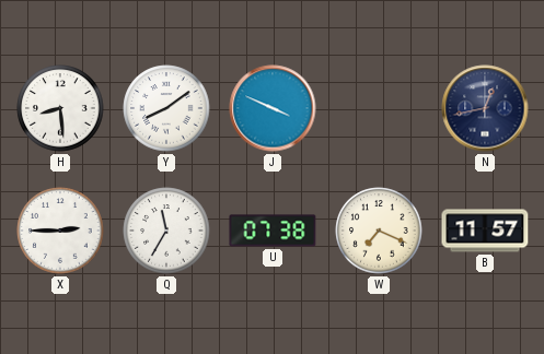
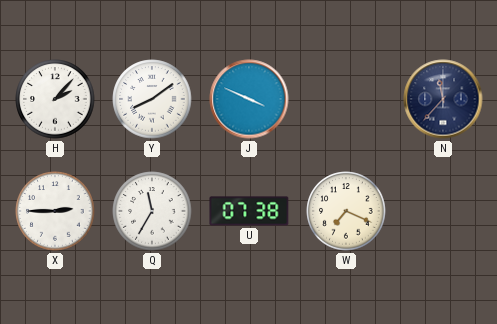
H: 8:29 -> 2:07 (55, 99)
N: 12:43 -> 11:37 (443, 99)
B: 11:57 -> none (485, 231)
